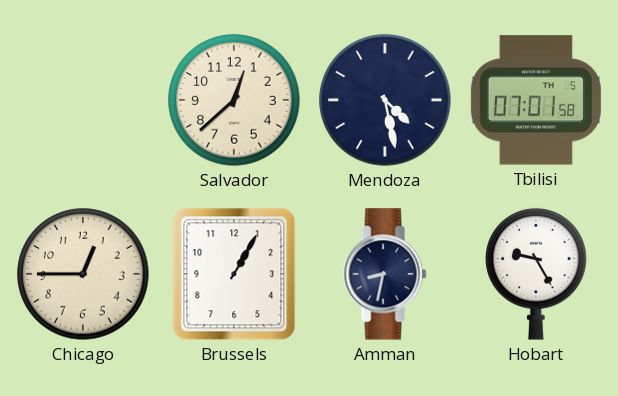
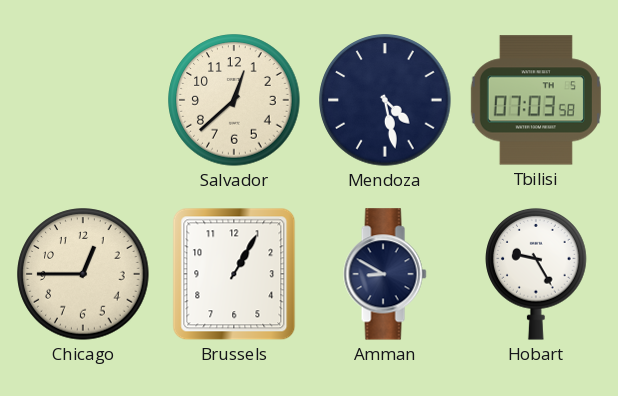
Tbilisi: 07:01 -> 07:03 (536, 100)
Amman: 8:32 -> 8:50 (385, 274)
